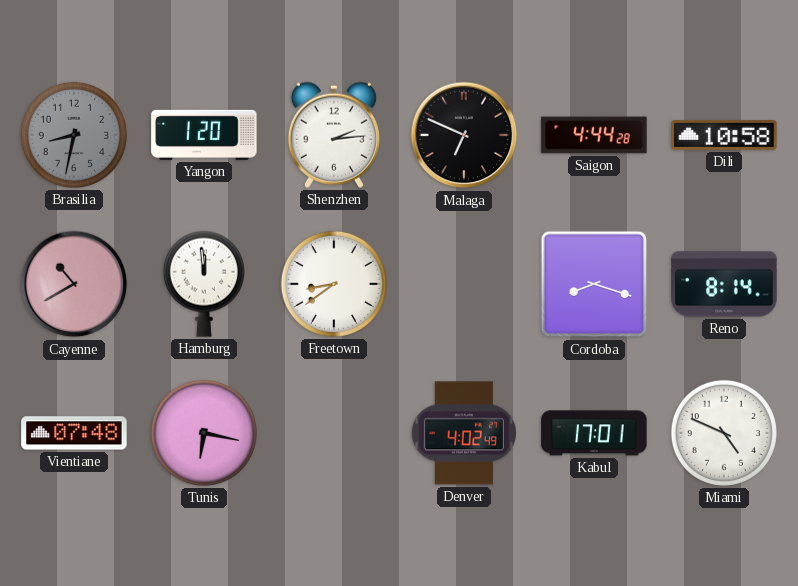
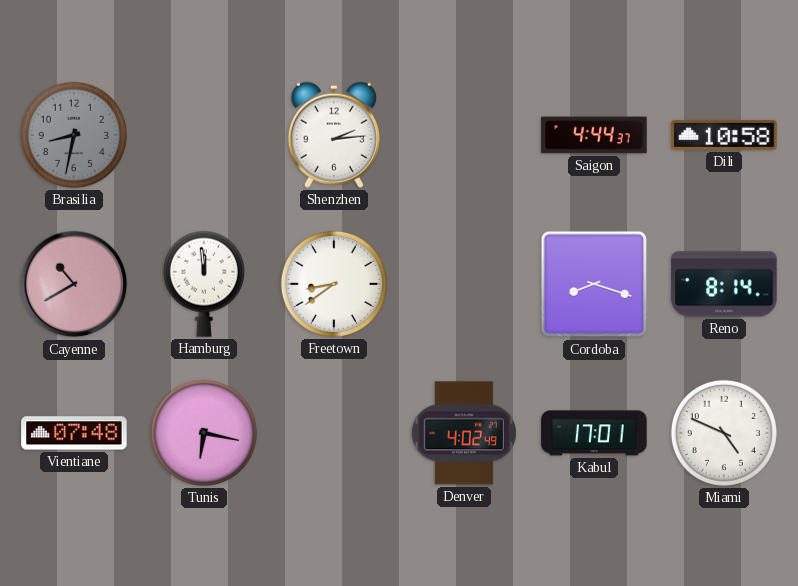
Yangon: 1:20 -> none (204, 135)
Malaga: 6:49 -> none (464, 135)
Saigon: 4:44:28 -> 4:44:37 (594, 135)
